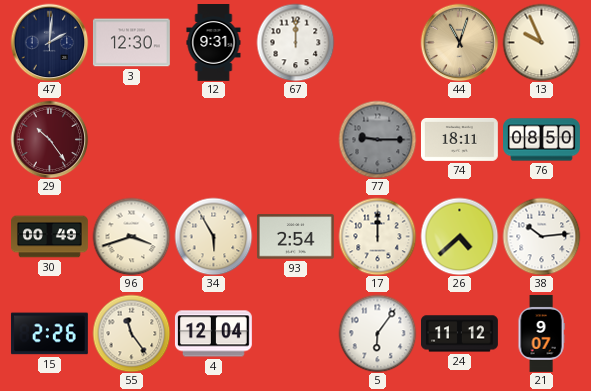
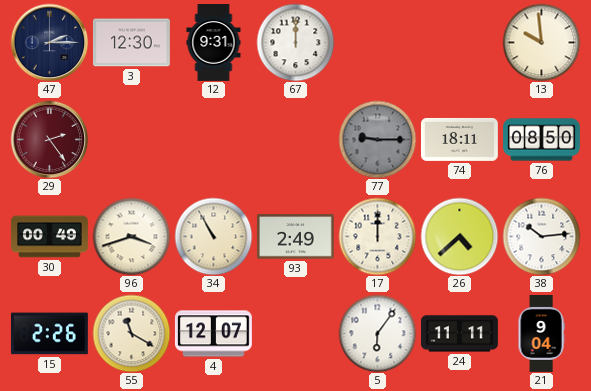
47: 2:01 -> 2:15 (49, 42)
44: 11:03 -> none (459, 42)
13: 9:56 -> 9:59 (541, 42)
29: 10:24 -> 2:24 (49, 139)
34: 5:55 -> 10:55 (213, 236)
93: 2:54 -> 2:49 (295, 237)
55: 11:24 -> 11:20 (131, 333)
4: 12:04 -> 12:07 (213, 334)
24: 11:12 -> 11:11 (460, 334)
21: 9:07 -> 9:04 (541, 334)
